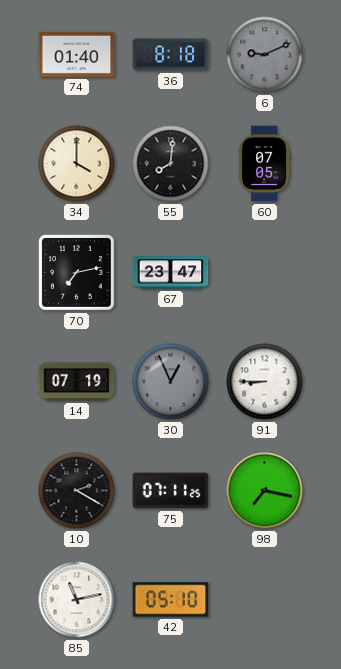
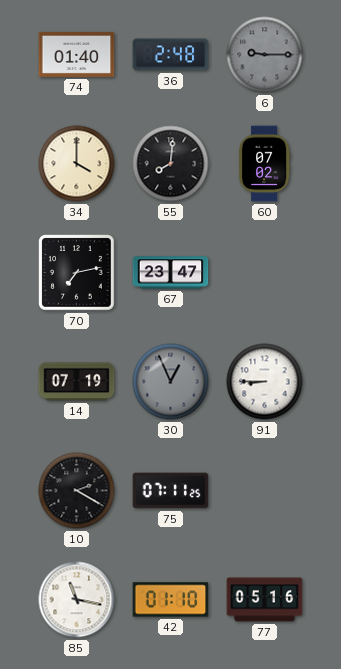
36: 8:18 -> 2:48 (171, 55)
6: 9:11 -> 9:15 (265, 55)
60: 07:05 -> 07:02 (264, 164)
98: 7:17 -> none (265, 491)
85: 11:13 -> 11:17 (77, 600)
42: 05:10 -> 01:10 (171, 600)
77: none -> 05:16 (265, 600)
